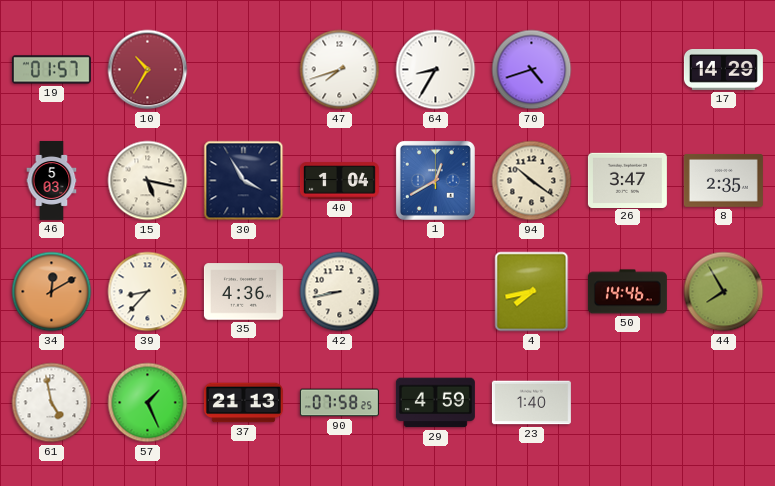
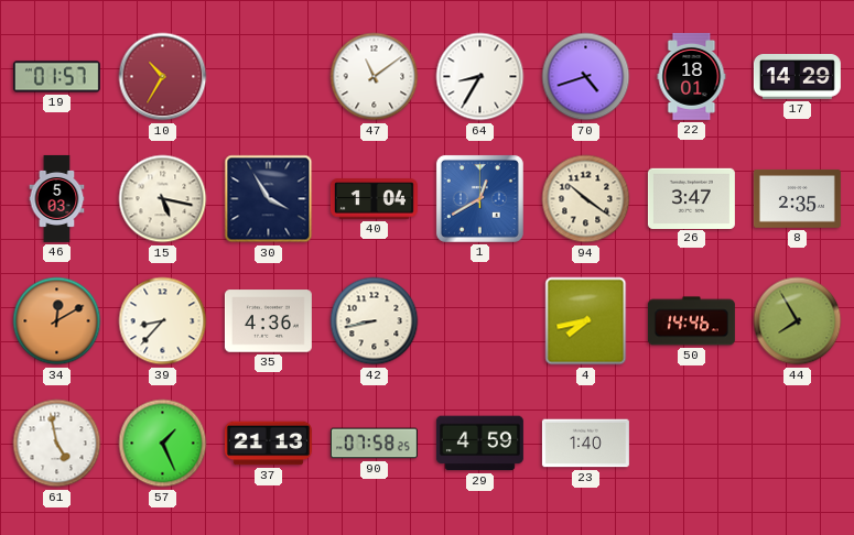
47: 7:42 -> 11:09 (375, 77)
22: none -> 18:01 (692, 76)
